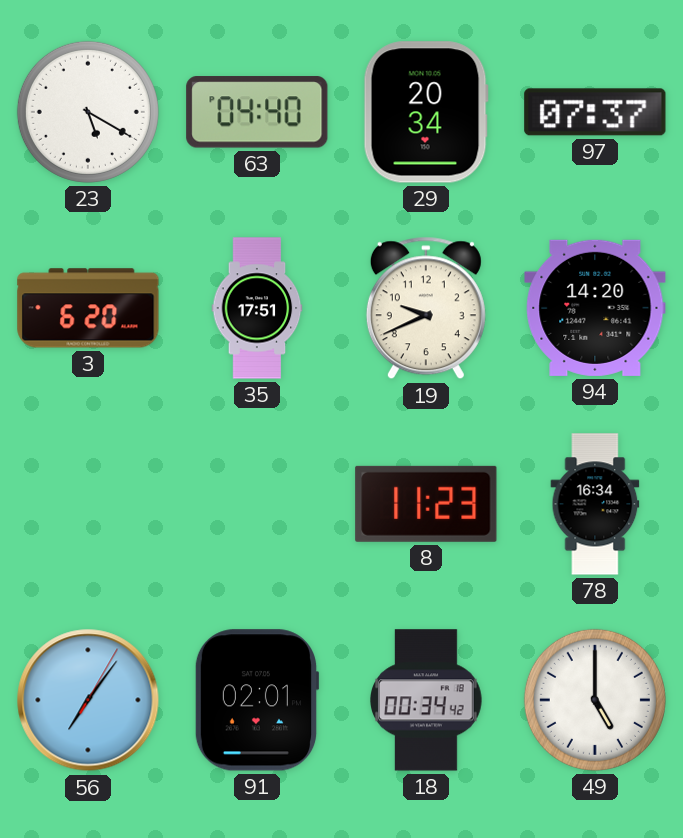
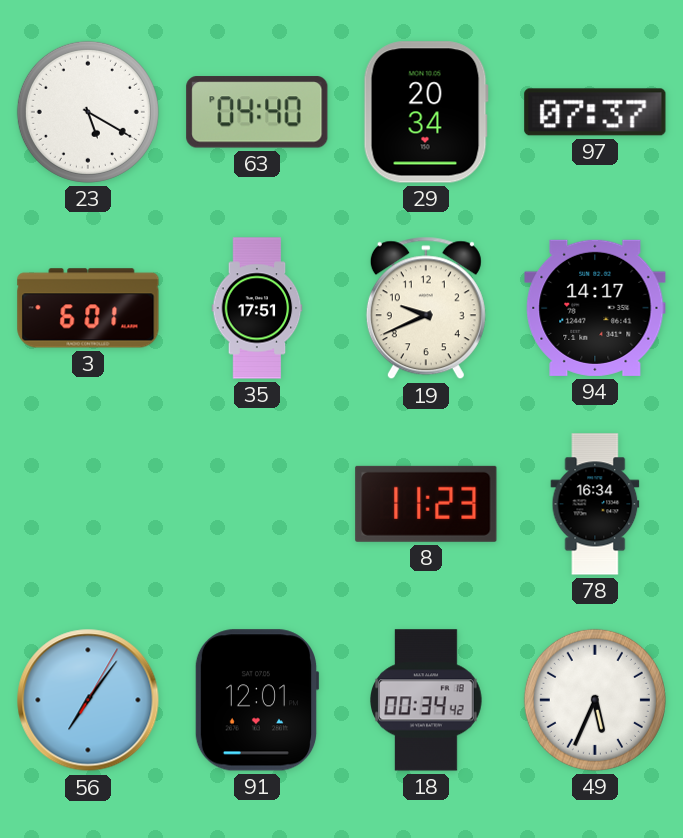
3: 6:20 -> 6:01 (88, 308)
94: 14:20 -> 14:17 (595, 308)
91: 02:01 -> 12:01 (257, 700)
49: 5:00 -> 5:34 (595, 700)
